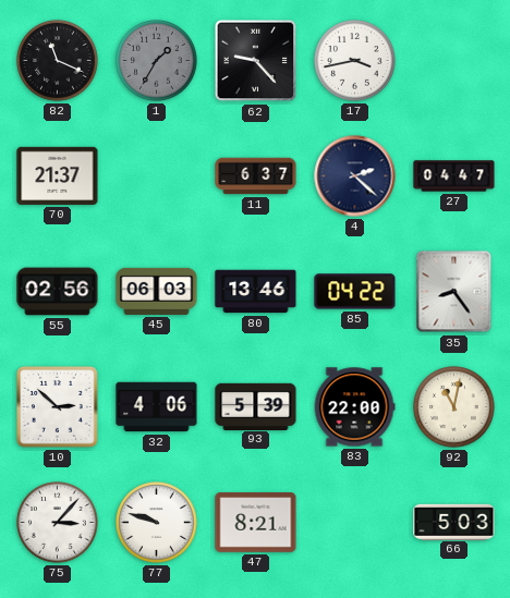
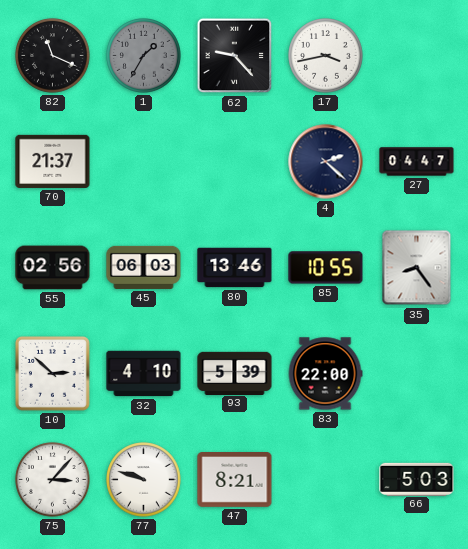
11: 6:37 -> none (256, 176)
85: 04:22 -> 10:55 (326, 268)
32: 4:06 -> 4:10 (144, 374)
92: 11:02 -> none (454, 407)
